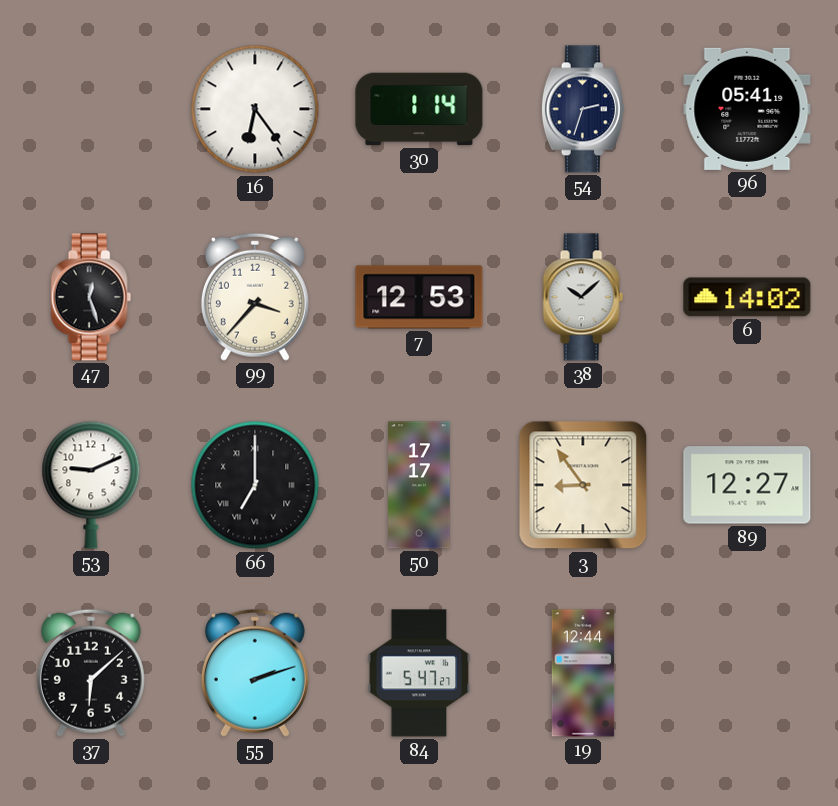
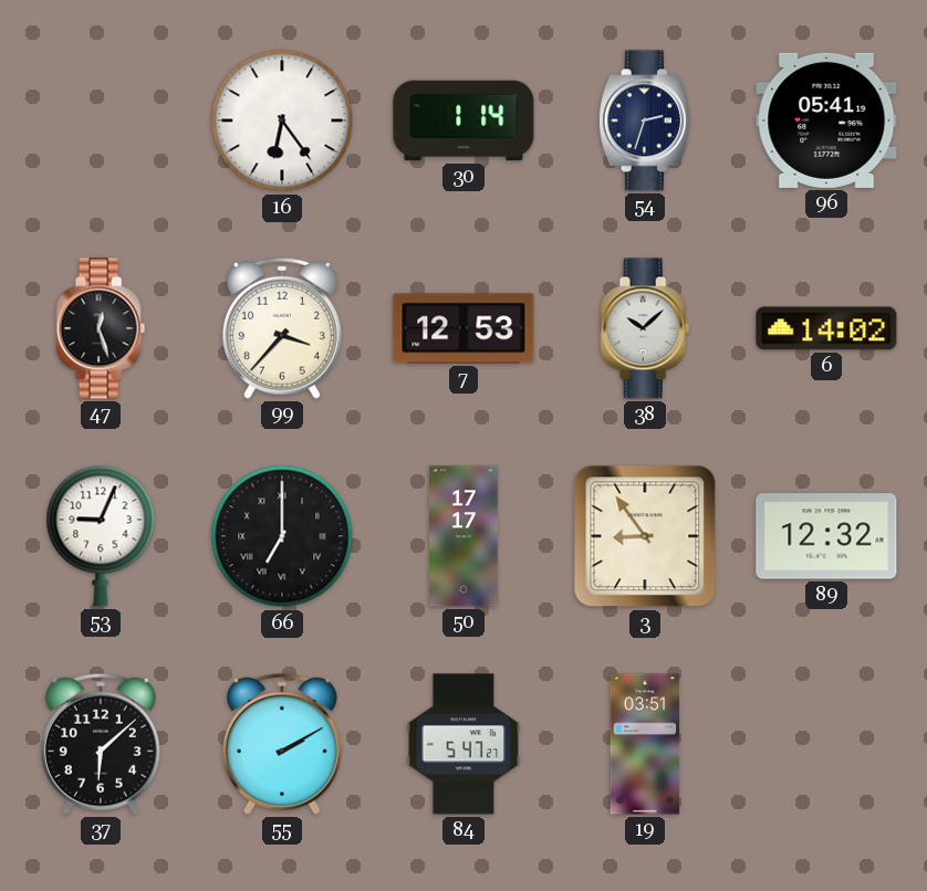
53: 9:11 -> 9:04 (101, 536)
89: 12:27 -> 12:32 (826, 536)
55: 2:12 -> 2:10 (282, 744)
19: 12:44 -> 03:51 (645, 744)
